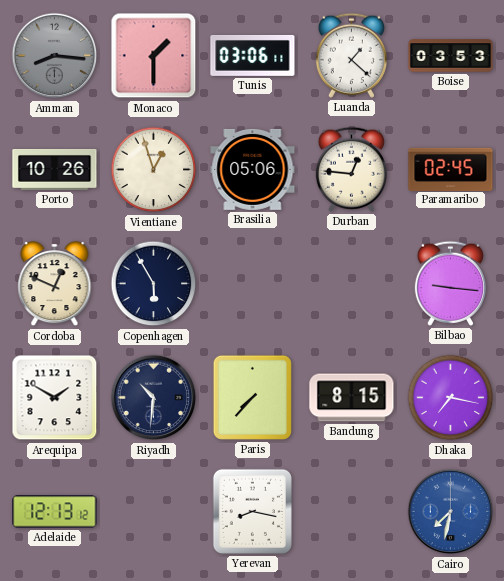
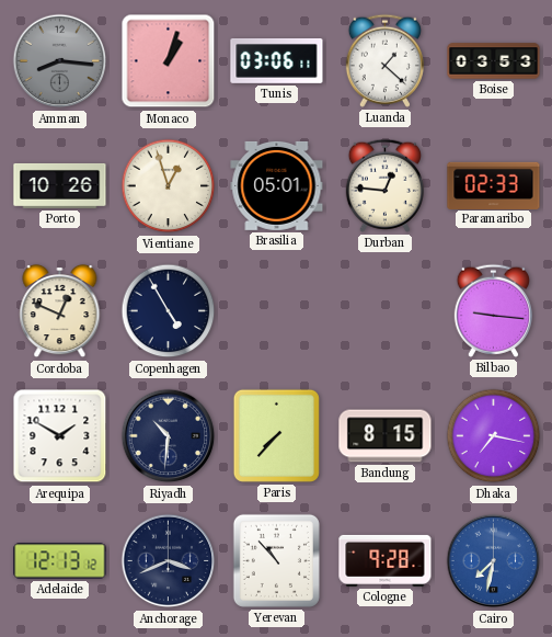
Monaco: 1:30 -> 1:03 (169, 61)
Brasilia: 05:06 -> 05:01 (277, 185)
Paramaribo: 02:45 -> 02:33 (494, 185)
Copenhagen: 5:55 -> 4:55 (169, 311)
Anchorage: none -> 3:41 (169, 561)
Yerevan: 8:17 -> 10:53 (276, 560)
Cologne: none -> 9:28 (386, 560)
